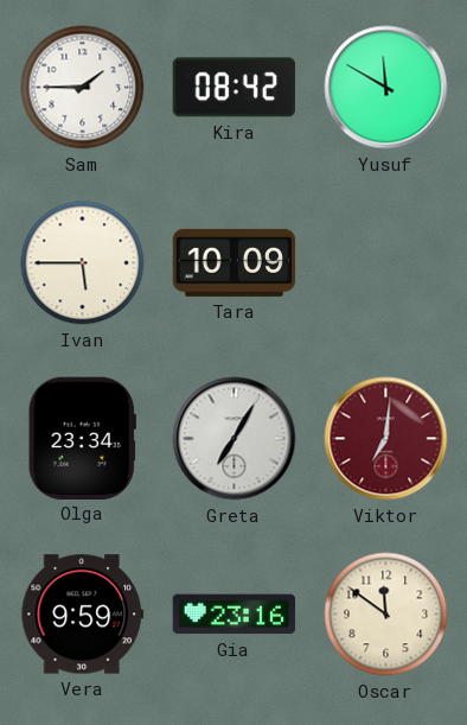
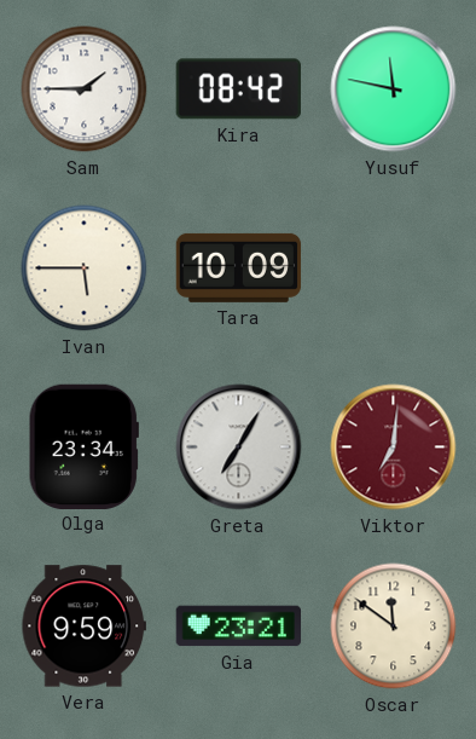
Yusuf: 11:50 -> 11:47 (394, 90)
Gia: 23:16 -> 23:21 (239, 627)
